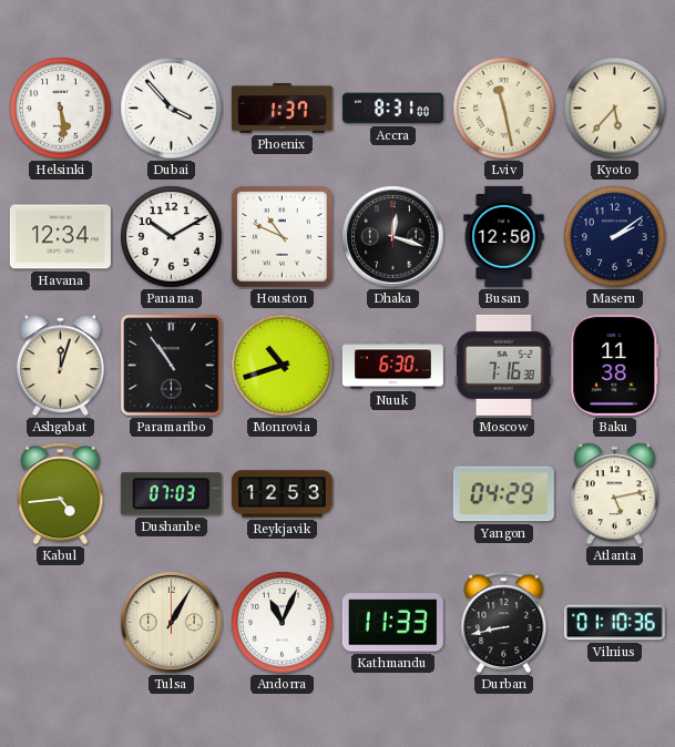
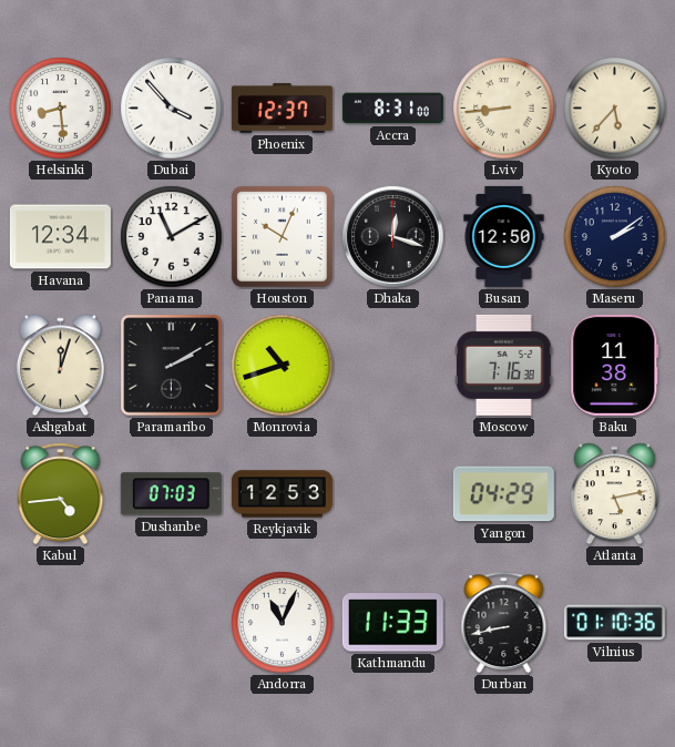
Helsinki: 5:29 -> 8:29 (61, 109)
Phoenix: 1:37 -> 12:37 (282, 109)
Lviv: 11:28 -> 8:44 (504, 109)
Panama: 10:10 -> 11:10 (172, 237)
Houston: 10:49 -> 10:04 (283, 237)
Paramaribo: 10:54 -> 2:10 (172, 366)
Nuuk: 6:30 -> none (392, 366)
Tulsa: 1:05 -> none (172, 623)
